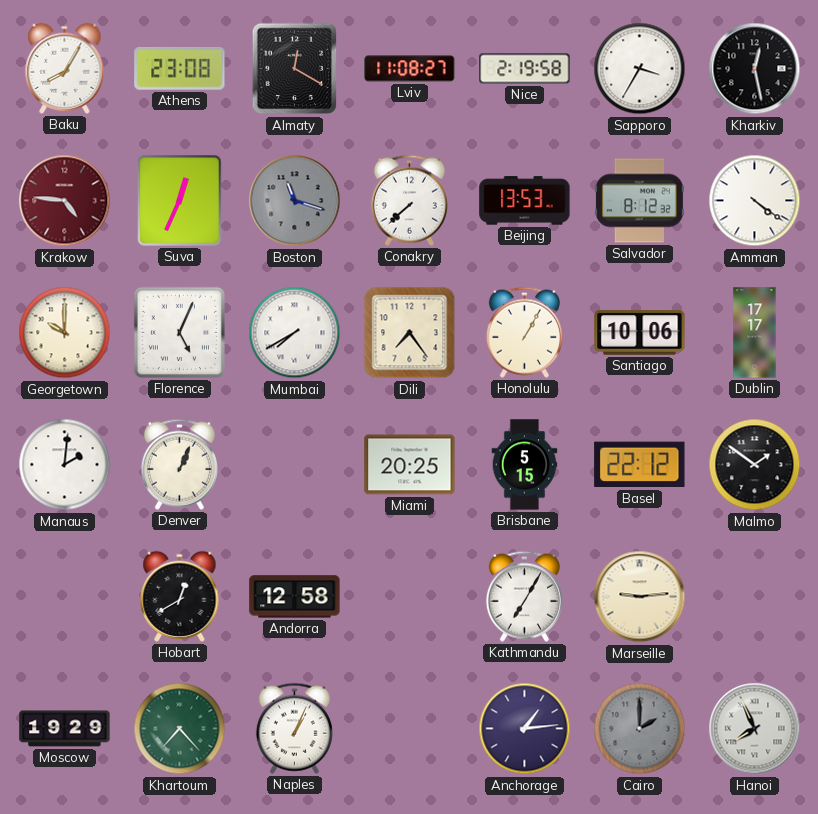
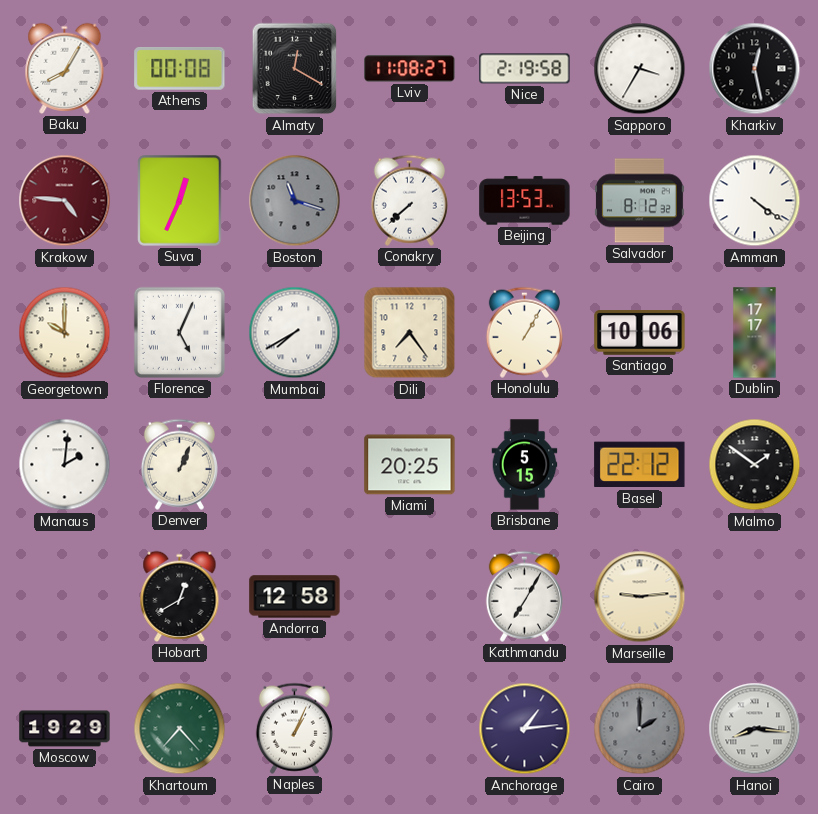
Athens: 23:08 -> 00:08 (180, 69)
Hanoi: 7:56 -> 8:16 (755, 729)
